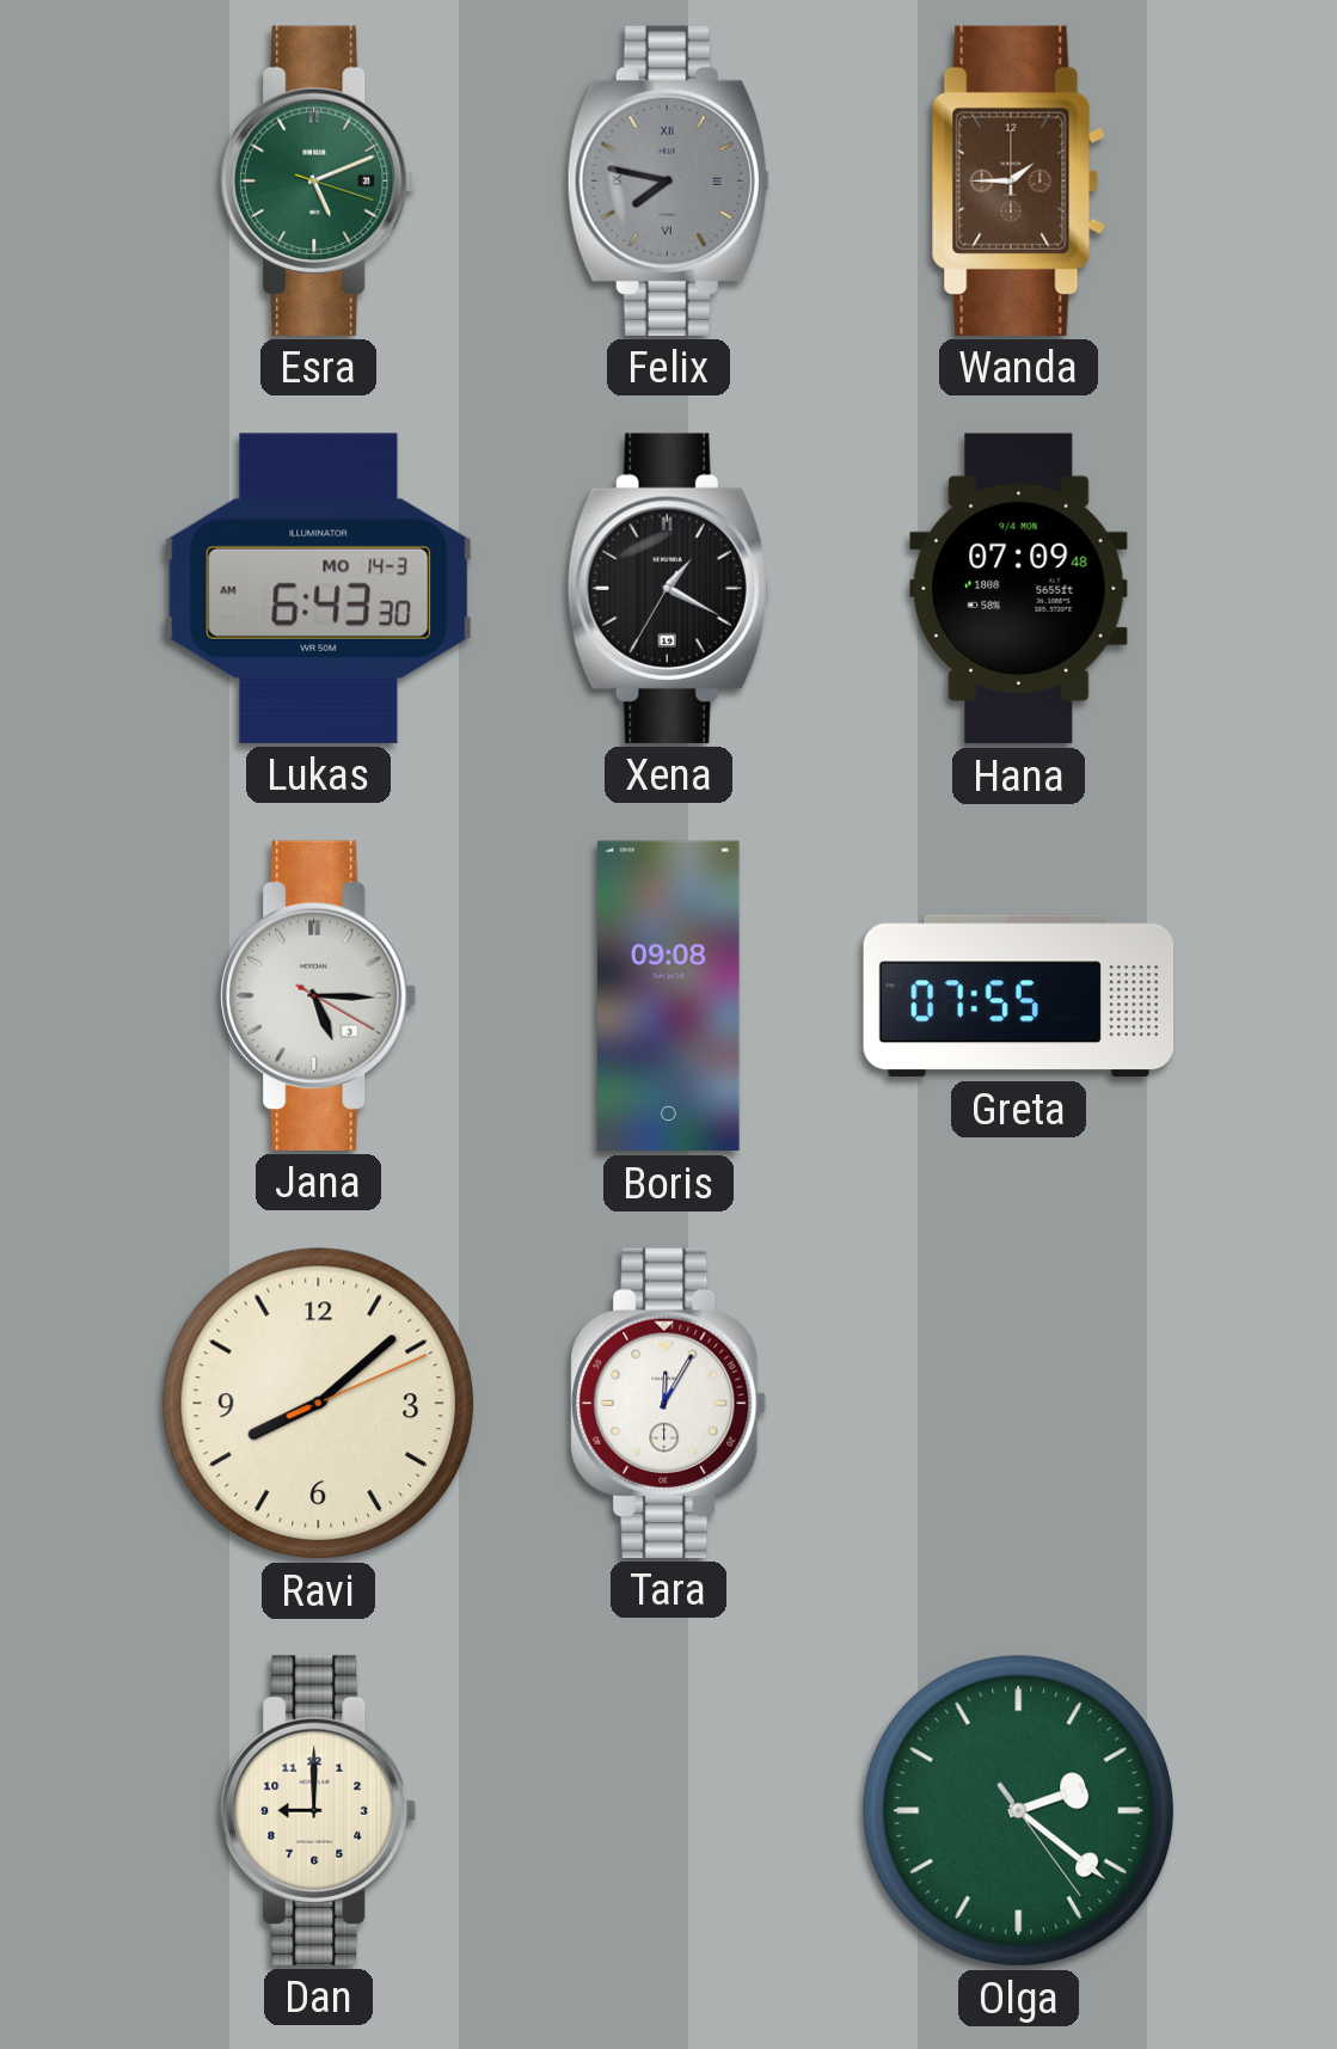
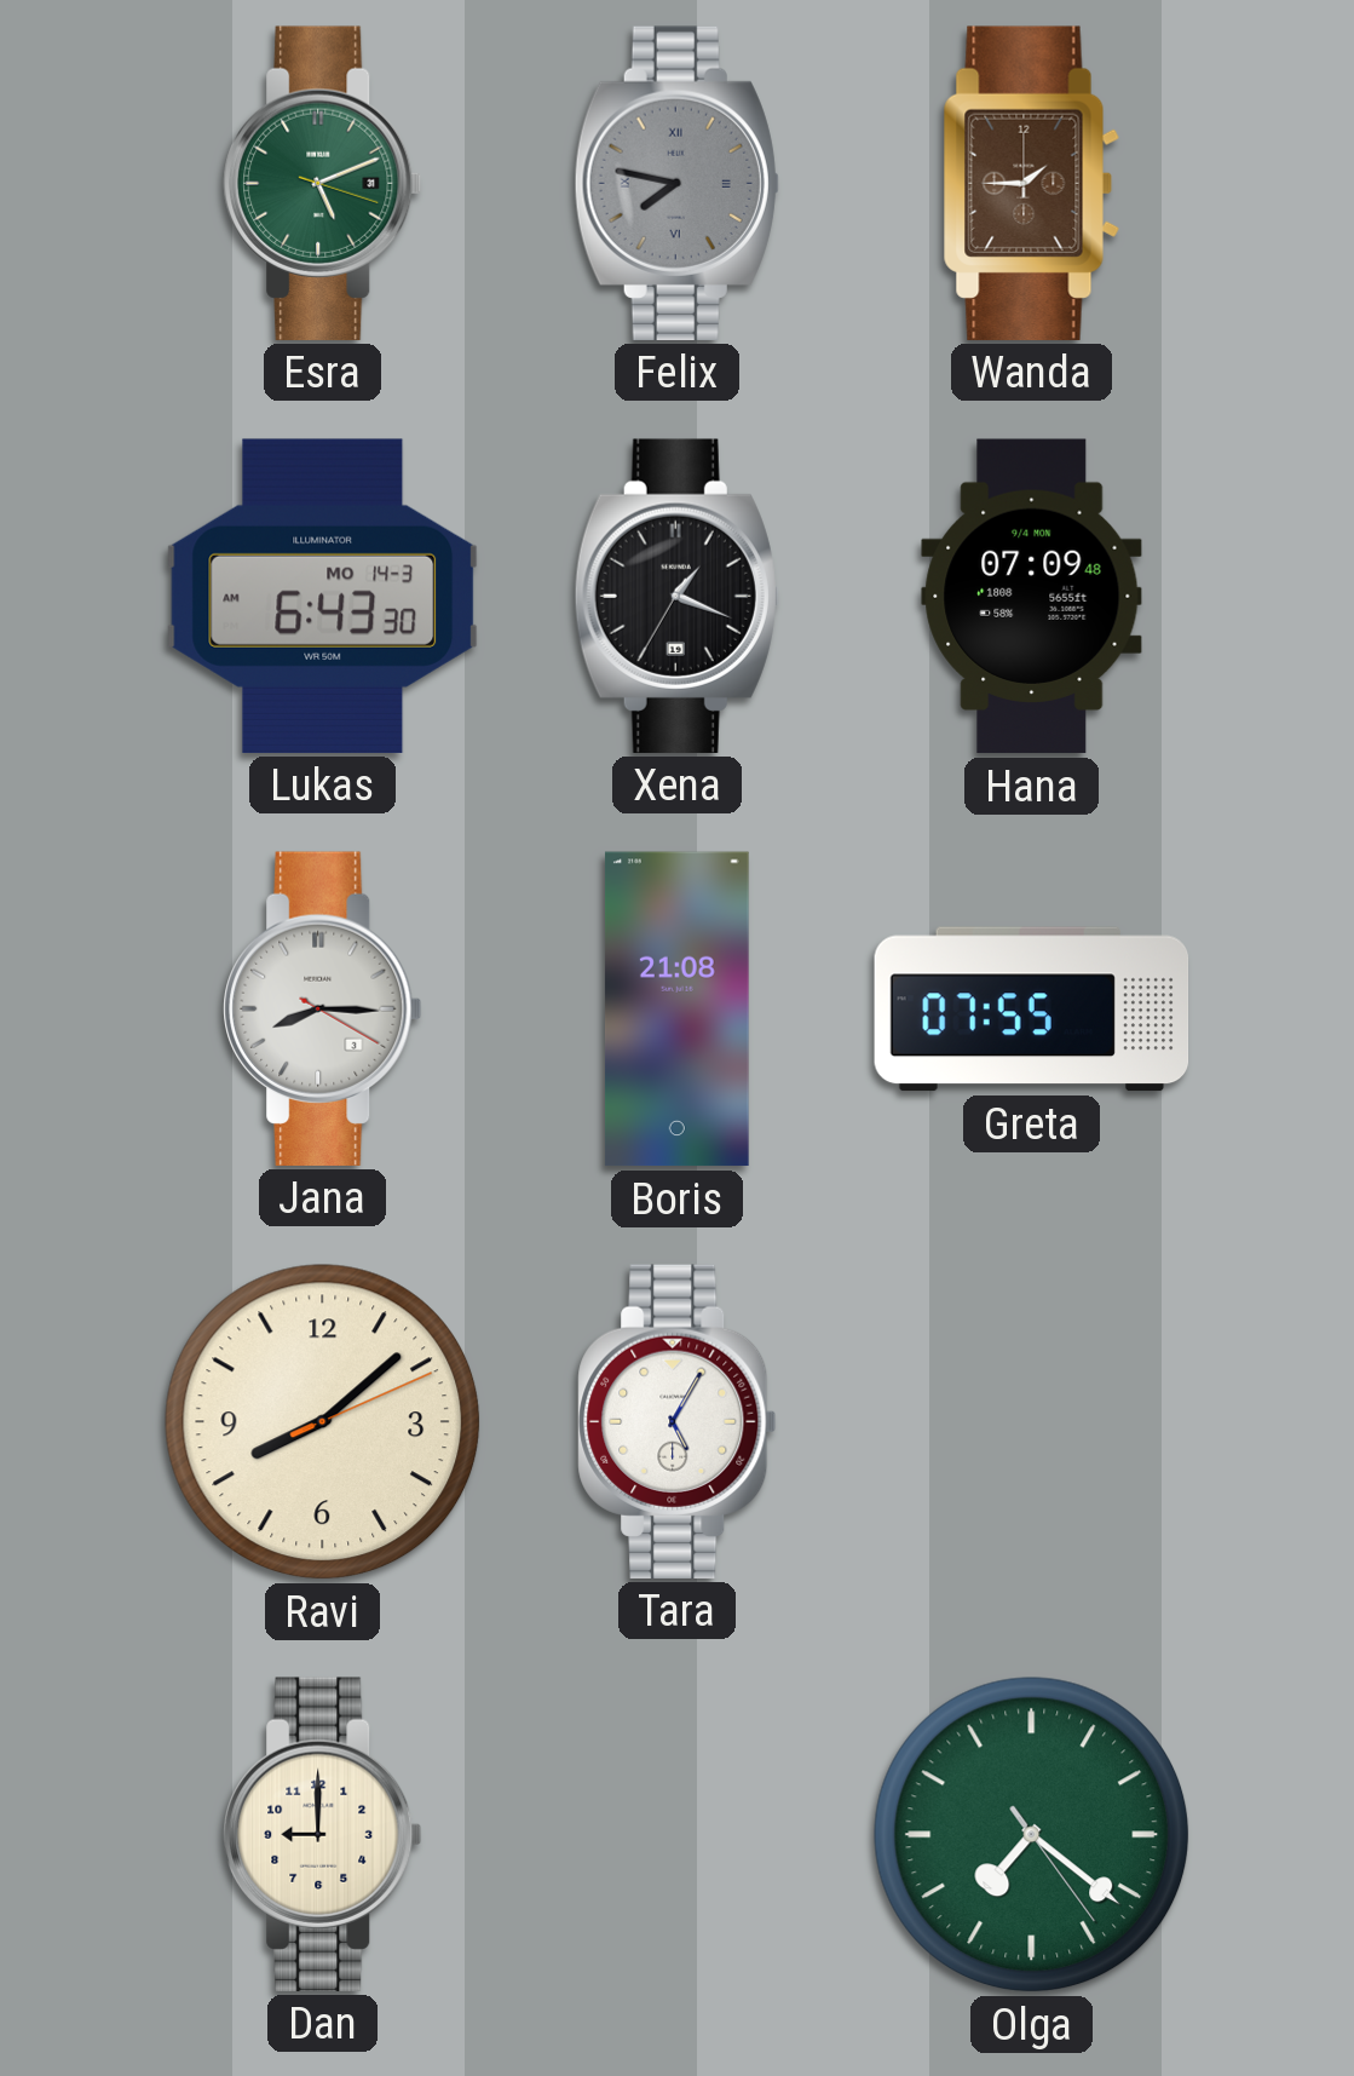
Xena: 1:19 -> 1:18 (676, 596)
Jana: 5:15 -> 8:15 (323, 1008)
Boris: 09:08 -> 21:08 (676, 1010)
Tara: 12:05 -> 5:05 (678, 1421)
Olga: 2:21 -> 7:21 (1032, 1835)
